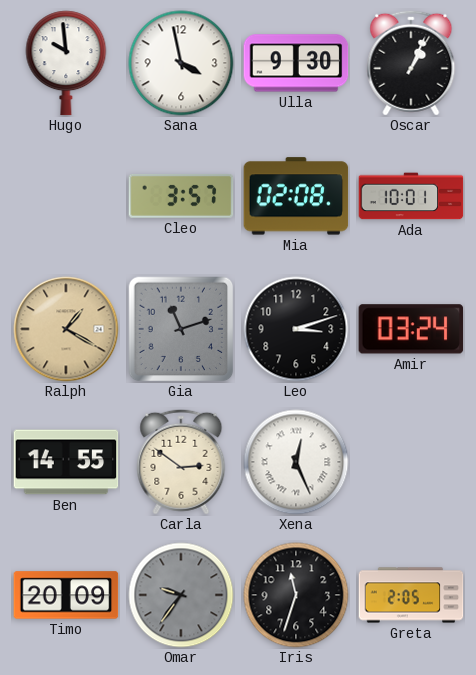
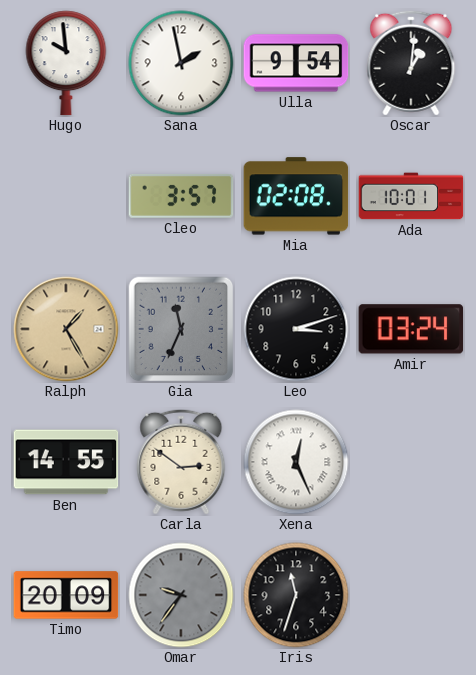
Sana: 3:58 -> 1:58 (181, 63)
Ulla: 9:30 -> 9:54 (296, 63)
Oscar: 1:04 -> 1:01 (411, 63)
Ralph: 1:20 -> 1:25 (66, 329)
Gia: 11:12 -> 11:34 (181, 329)
Greta: 2:05 -> none (411, 595)
